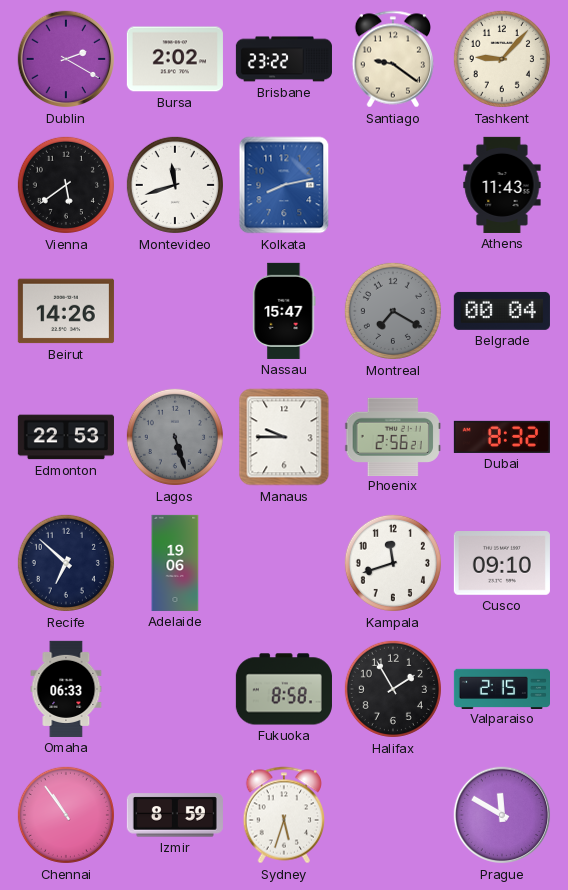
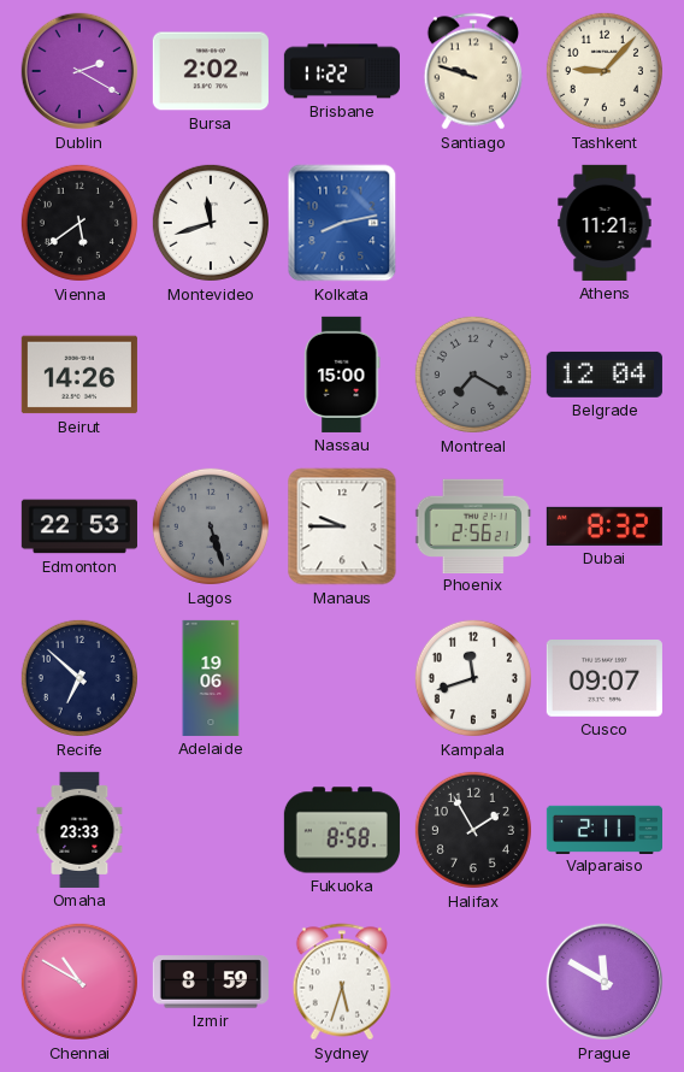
Brisbane: 23:22 -> 11:22 (342, 71)
Santiago: 9:21 -> 9:48 (473, 71)
Athens: 11:43 -> 11:21 (605, 223)
Nassau: 15:47 -> 15:00 (342, 375)
Belgrade: 00:04 -> 12:04 (605, 375)
Cusco: 09:10 -> 09:07 (605, 679)
Omaha: 06:33 -> 23:33 (79, 830)
Valparaiso: 2:15 -> 2:11 (603, 829)
Chennai: 10:54 -> 10:50 (79, 982)
